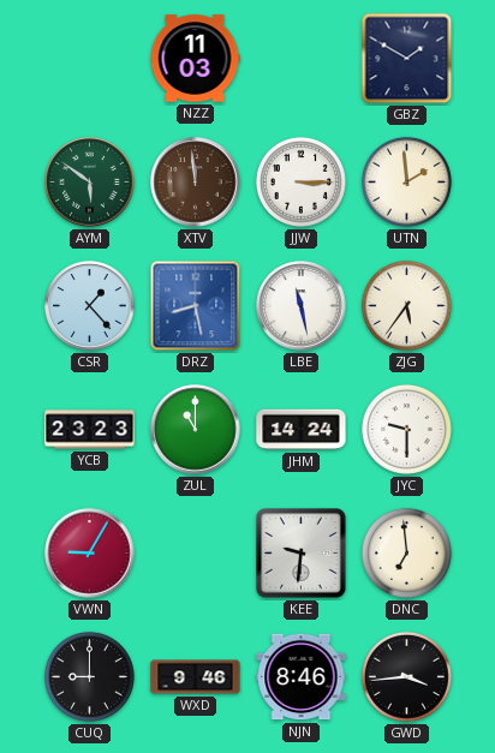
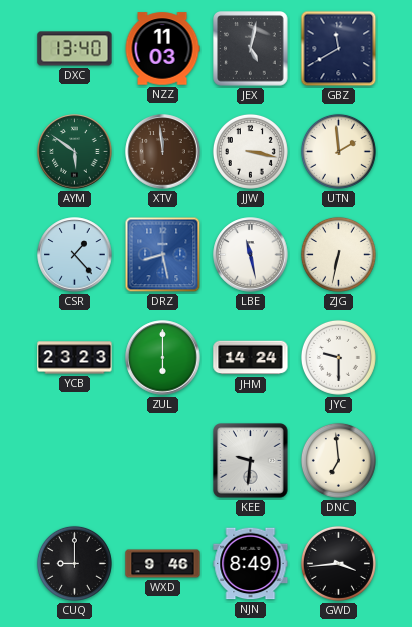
DXC: none -> 13:40 (75, 49)
JEX: none -> 5:02 (251, 49)
GBZ: 1:50 -> 11:40 (339, 49)
JJW: 3:15 -> 3:17 (250, 151)
ZJG: 5:36 -> 6:32 (338, 254)
ZUL: 11:00 -> 6:00 (163, 358)
VWN: 9:05 -> none (90, 554)
NJN: 8:46 -> 8:49 (251, 564)
